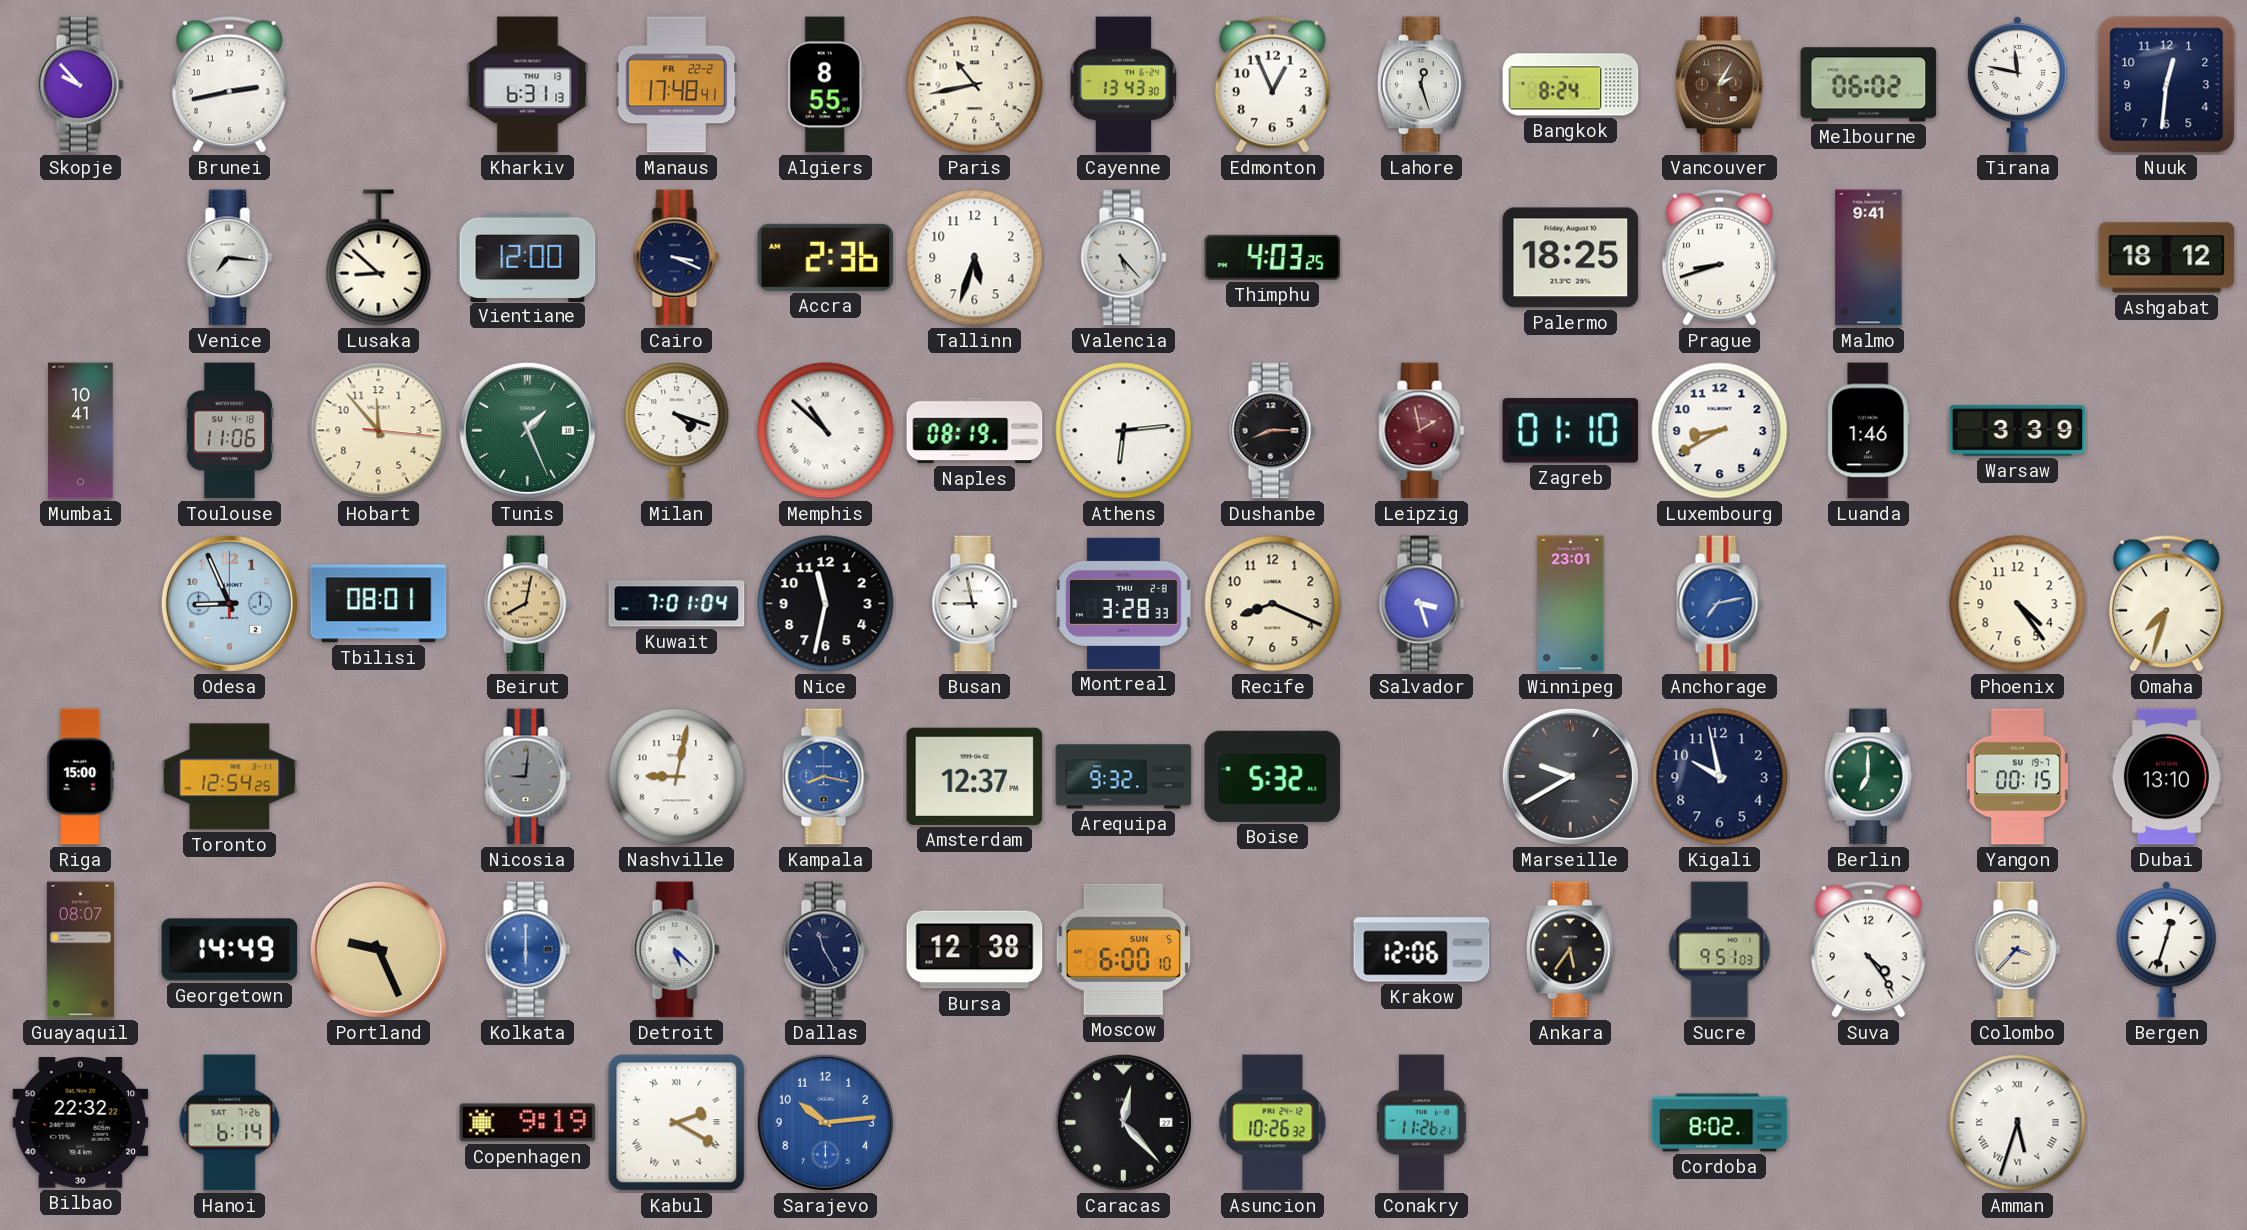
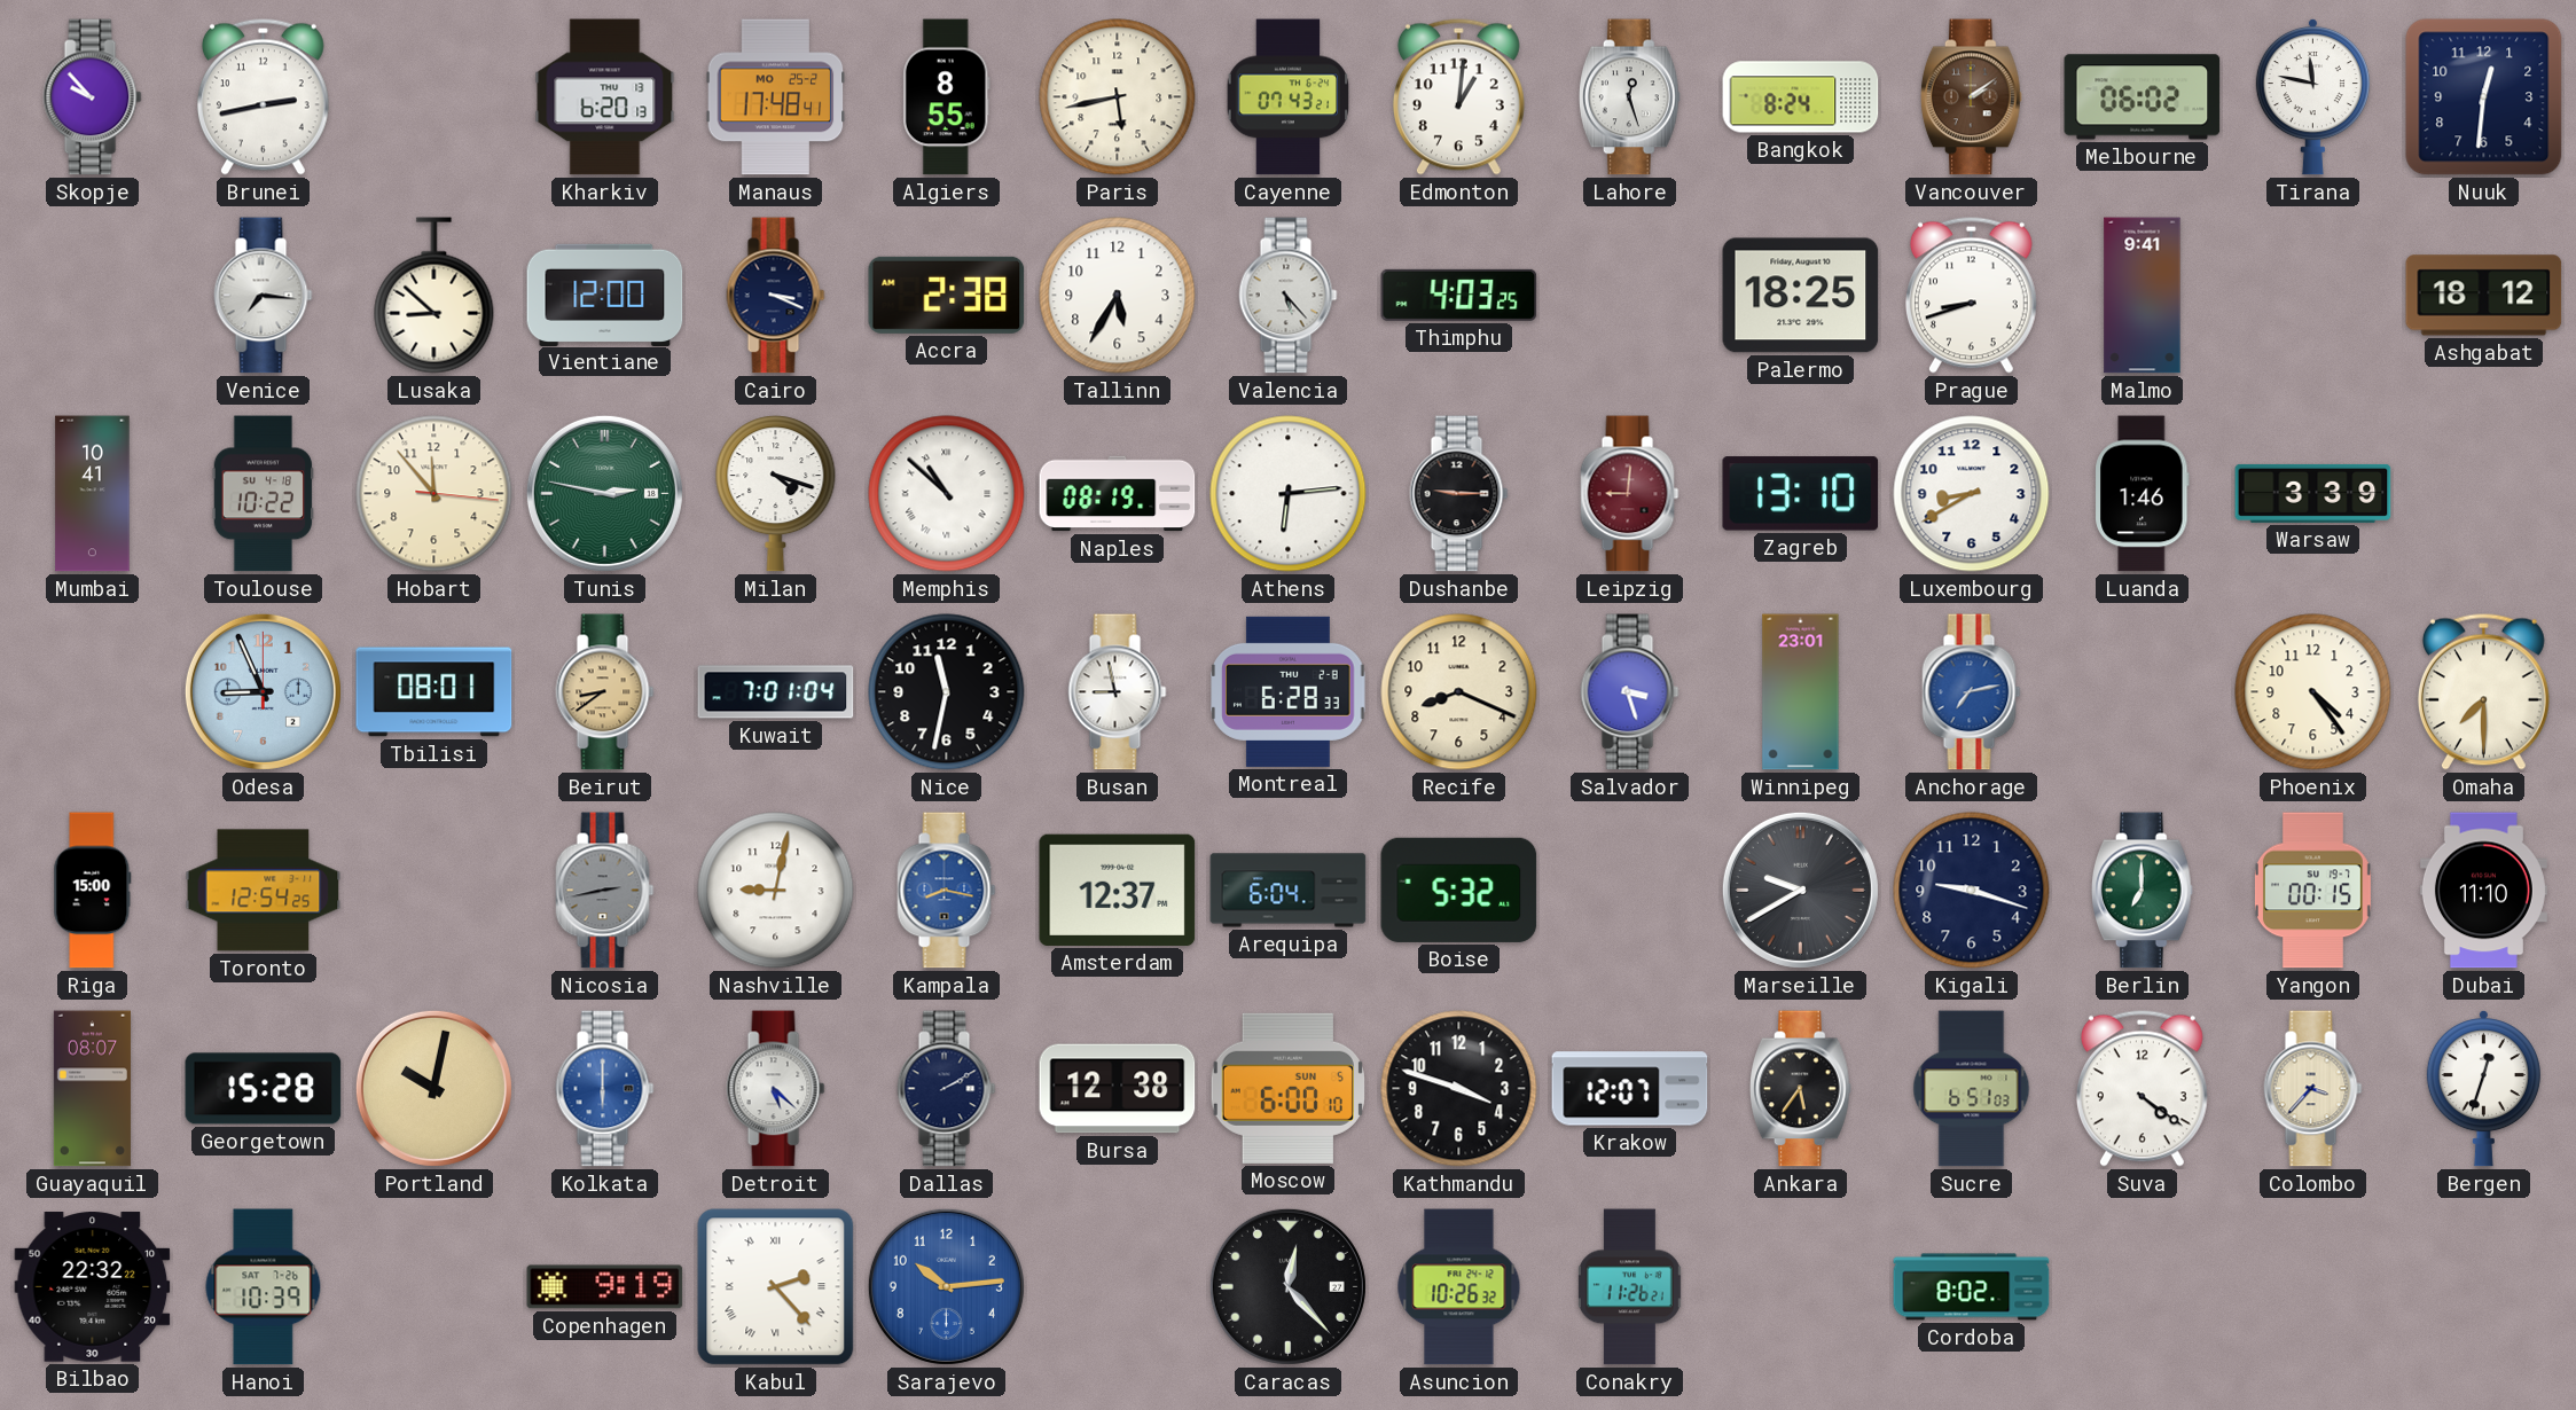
Kharkiv: 6:31 -> 6:20 (605, 97)
Manaus date: FR 22-2 -> MO 25-2 (776, 97)
Paris: 10:43 -> 5:43 (1118, 97)
Cayenne: 13:43 -> 07:43 (1289, 97)
Edmonton: 12:56 -> 1:01 (1458, 96)
Vancouver: 2:05 -> 2:09 (1971, 97)
Accra: 2:36 -> 2:38 (947, 295)
Tallinn: 5:33 -> 5:35 (1118, 296)
Toulouse: 11:06 -> 10:22 (263, 494)
Tunis: 1:26 -> 2:47 (604, 493)
Dushanbe: 8:15 -> 9:15 (1459, 494)
Leipzig: 1:58 -> 9:01 (1630, 494)
Zagreb: 01:10 -> 13:10 (1801, 494)
Beirut: 8:02 -> 8:39 (605, 692)
Montreal: 3:28 -> 6:28 (1289, 691)
Omaha: 7:33 -> 7:30 (2483, 691)
Nicosia: 9:01 -> 2:43 (605, 891)
Arequipa: 9:32 -> 6:04 (1289, 891)
Kigali: 9:58 -> 9:18 (1972, 891)
Dubai: 13:10 -> 11:10 (2483, 891)
Georgetown: 14:49 -> 15:28 (264, 1089)
Portland: 9:26 -> 10:02 (433, 1088)
Dallas: 11:25 -> 2:10 (947, 1089)
Kathmandu: none -> 3:48 (1459, 1089)
Krakow: 12:06 -> 12:07 (1630, 1089)
Sucre: 9:51 -> 6:51 (1972, 1089)
Suva: 4:24 -> 4:21 (2142, 1088)
Hanoi: 6:14 -> 10:39 (264, 1287)
Kabul: 2:20 -> 2:23 (776, 1287)
Amman: 5:33 -> none (2018, 1123)
